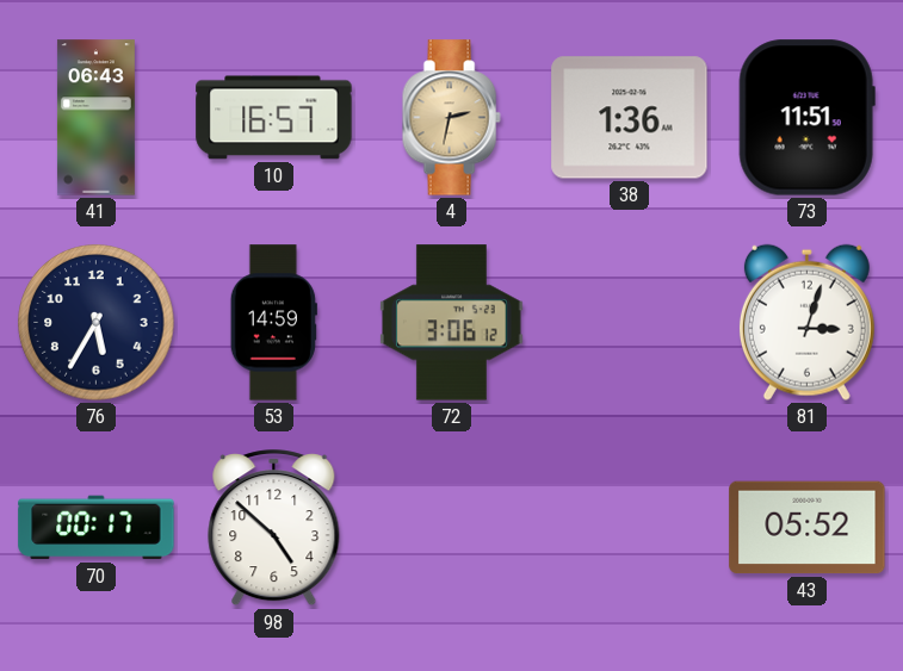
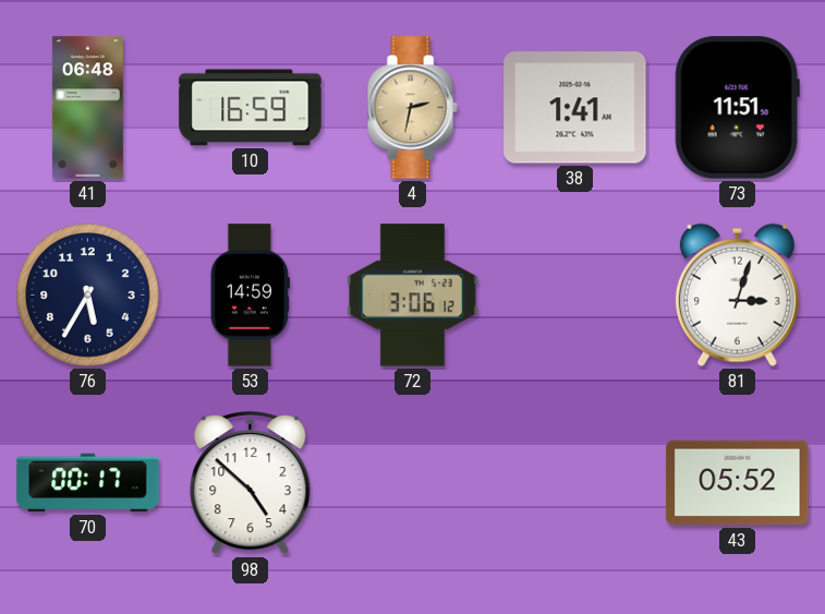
41: 06:43 -> 06:48 (87, 108)
10: 16:57 -> 16:59 (251, 108)
38: 1:36 -> 1:41 (575, 108)
